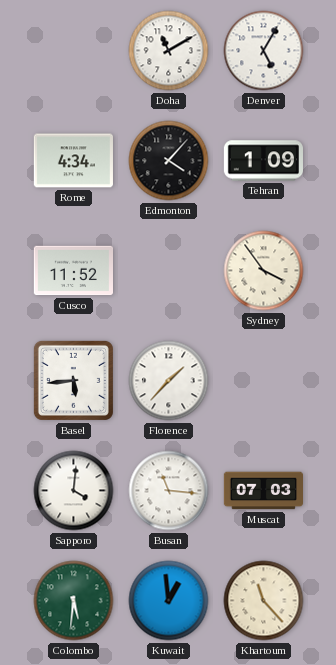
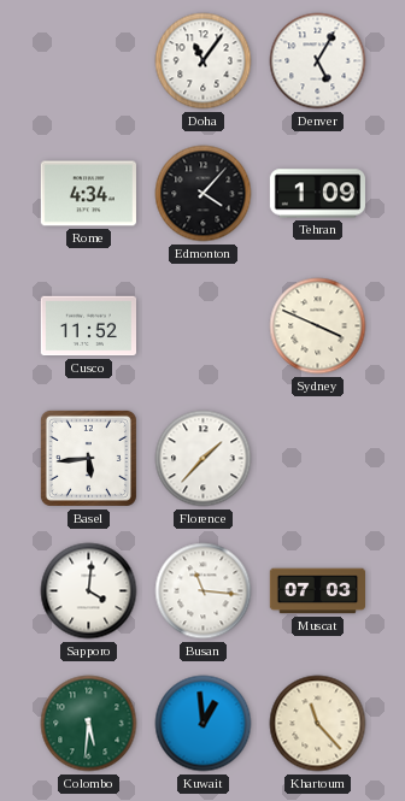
Doha: 11:10 -> 11:06 (204, 61)
Sydney: 3:54 -> 3:49 (318, 326)
